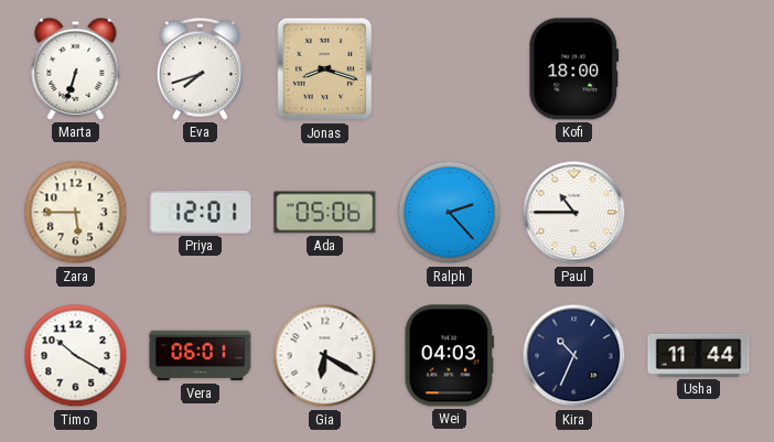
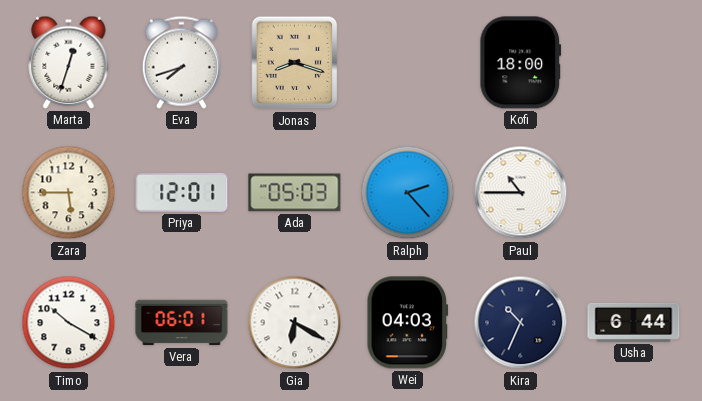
Marta: 6:33 -> 12:33 (69, 62)
Ada: 05:06 -> 05:03 (295, 193)
Usha: 11:44 -> 6:44 (634, 322)
